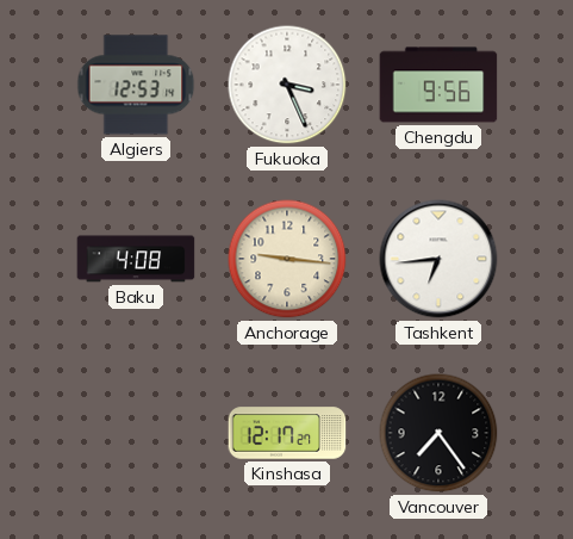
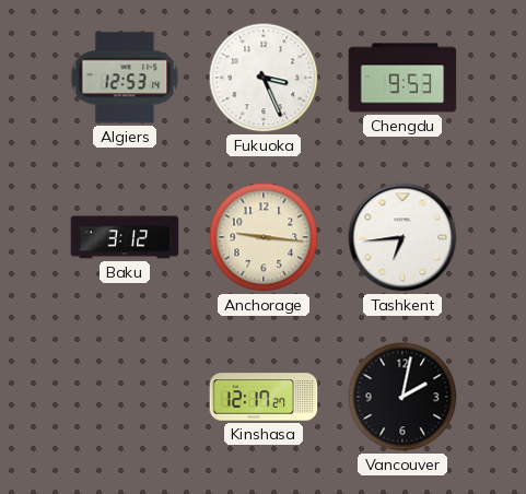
Chengdu: 9:56 -> 9:53 (402, 78)
Baku: 4:08 -> 3:12 (125, 237)
Vancouver: 7:24 -> 2:02 (402, 397)
